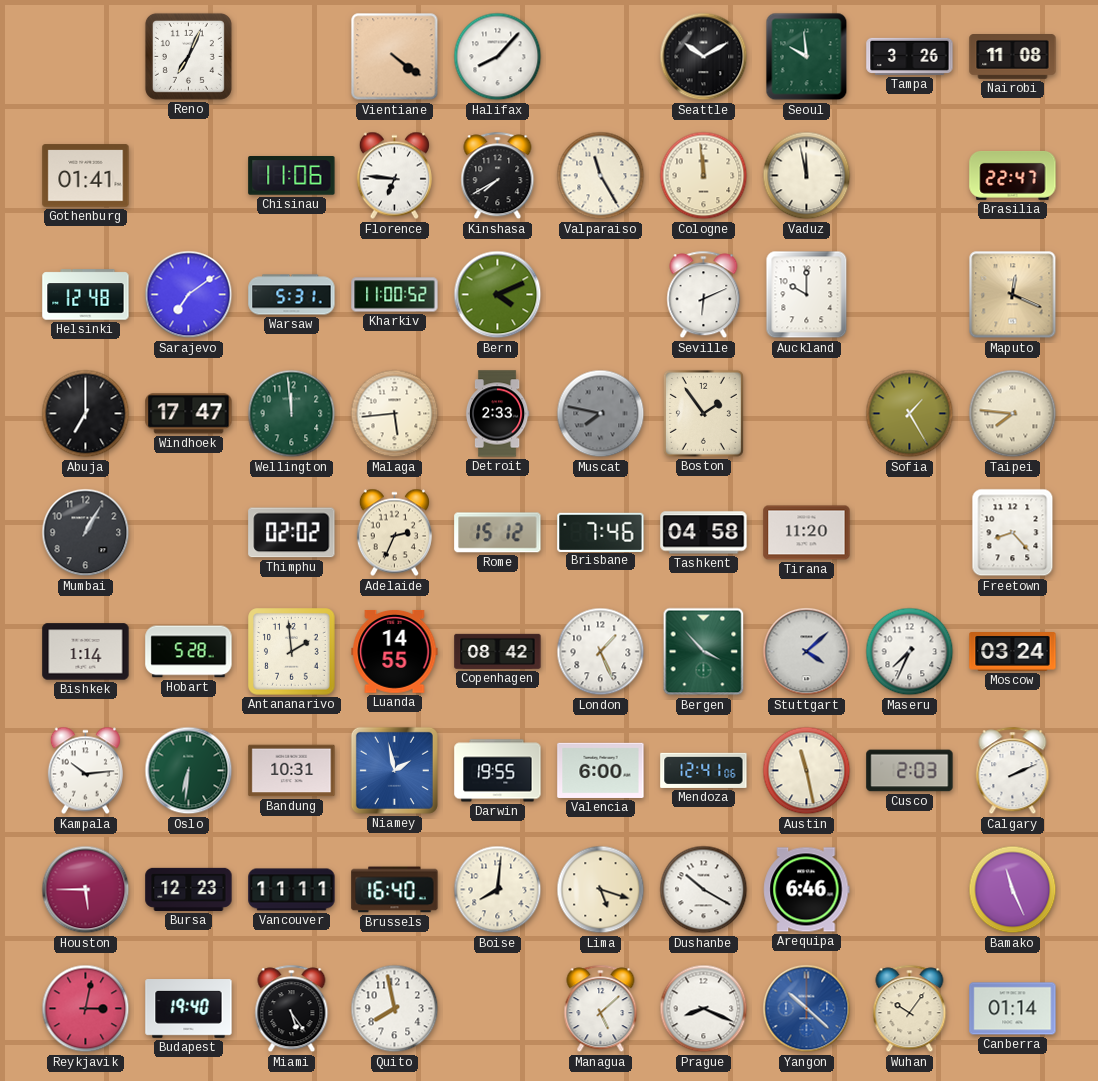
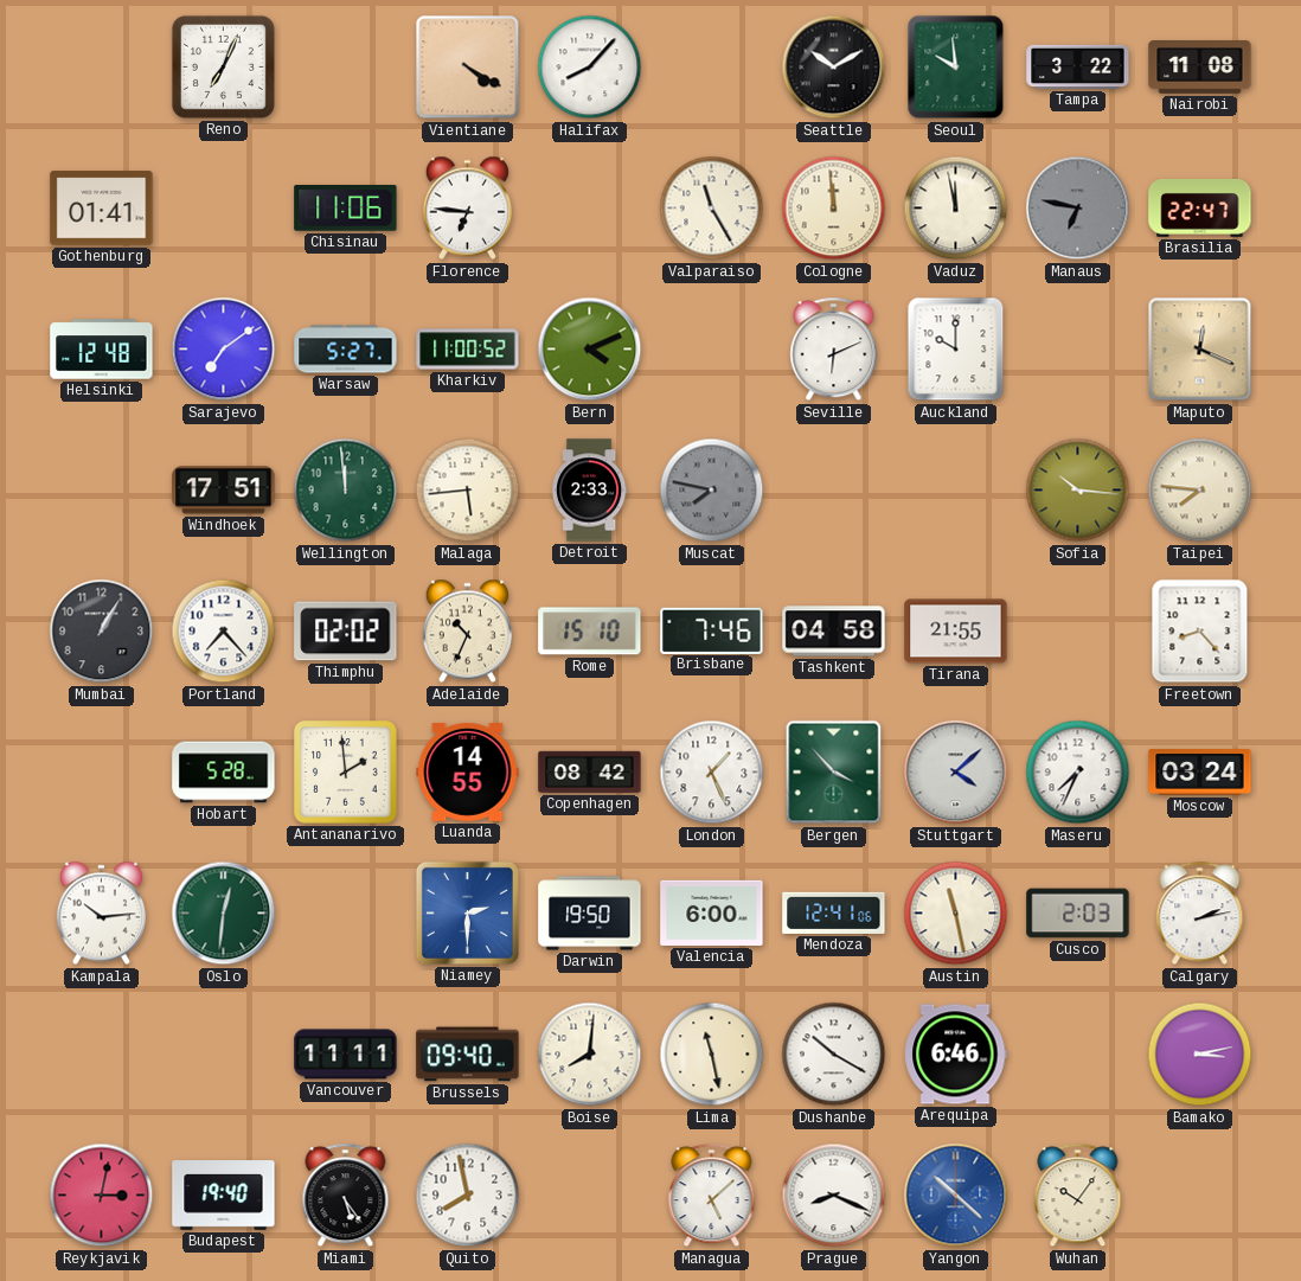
Vientiane: 4:21 -> 4:20 (468, 68)
Tampa: 3:26 -> 3:22 (1078, 66)
Kinshasa: 7:40 -> none (498, 176)
Manaus: none -> 6:47 (1078, 209)
Warsaw: 5:31 -> 5:27 (346, 350)
Abuja: 7:00 -> none (86, 414)
Windhoek: 17:47 -> 17:51 (224, 491)
Boston: 1:54 -> none (703, 413)
Sofia: 1:25 -> 10:16 (1078, 491)
Portland: none -> 7:23 (224, 632)
Adelaide: 2:34 -> 10:34 (467, 632)
Rome: 15:12 -> 15:10 (590, 632)
Tirana: 11:20 -> 21:55 (956, 632)
Bishkek: 1:14 -> none (86, 652)
Oslo: 6:31 -> 12:31 (224, 914)
Bandung: 10:31 -> none (292, 771)
Niamey: 1:58 -> 2:30 (467, 912)
Darwin: 19:55 -> 19:50 (590, 914)
Calgary: 2:11 -> 2:13 (1200, 914)
Houston: 5:45 -> none (86, 890)
Bursa: 12:23 -> none (189, 889)
Brussels: 16:40 -> 09:40 (468, 1055)
Lima: 5:18 -> 11:28 (712, 1055)
Bamako: 11:26 -> 3:13 (1200, 1055)
Canberra: 01:14 -> none (1013, 1009)
